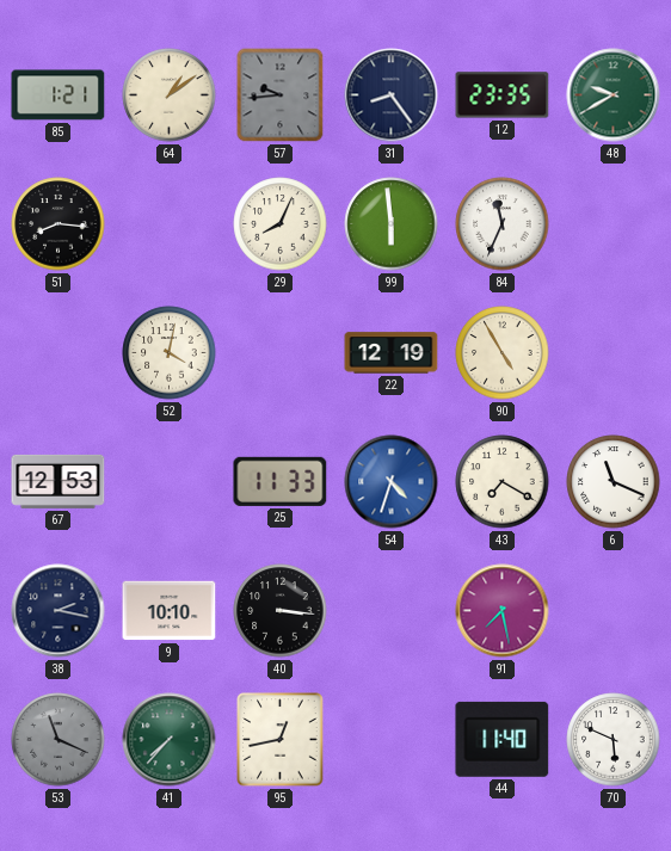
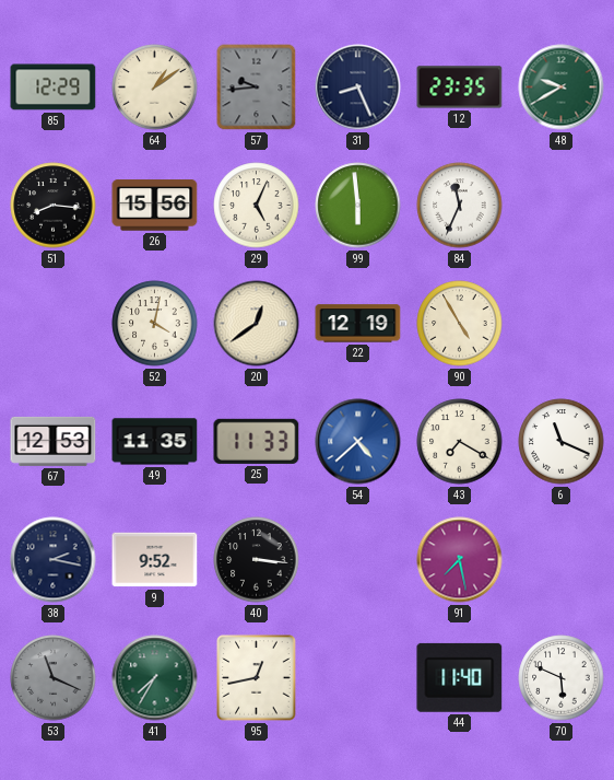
85: 1:21 -> 12:29 (54, 88)
31: 8:24 -> 8:26 (358, 88)
26: none -> 15:56 (155, 206)
29: 8:04 -> 5:04 (257, 206)
20: none -> 12:39 (257, 324)
49: none -> 11:35 (155, 442)
54: 4:33 -> 4:38 (358, 442)
9: 10:10 -> 9:52 (155, 560)
41: 7:37 -> 7:35 (155, 678)
